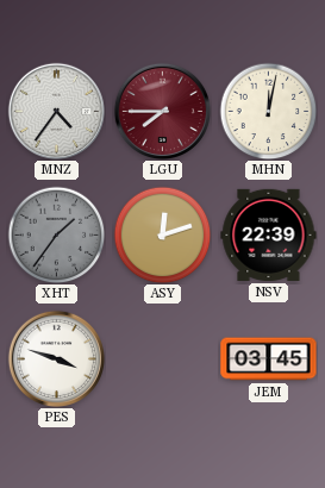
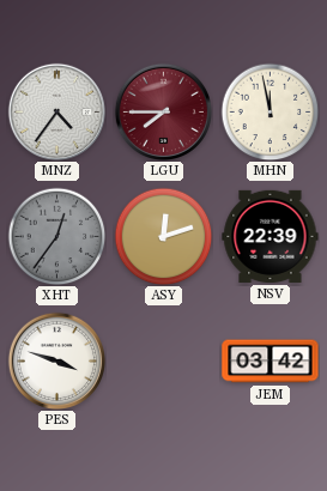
MHN: 12:02 -> 11:58 (270, 111)
XHT: 1:36 -> 12:36 (56, 236)
JEM: 03:45 -> 03:42 (271, 362)
